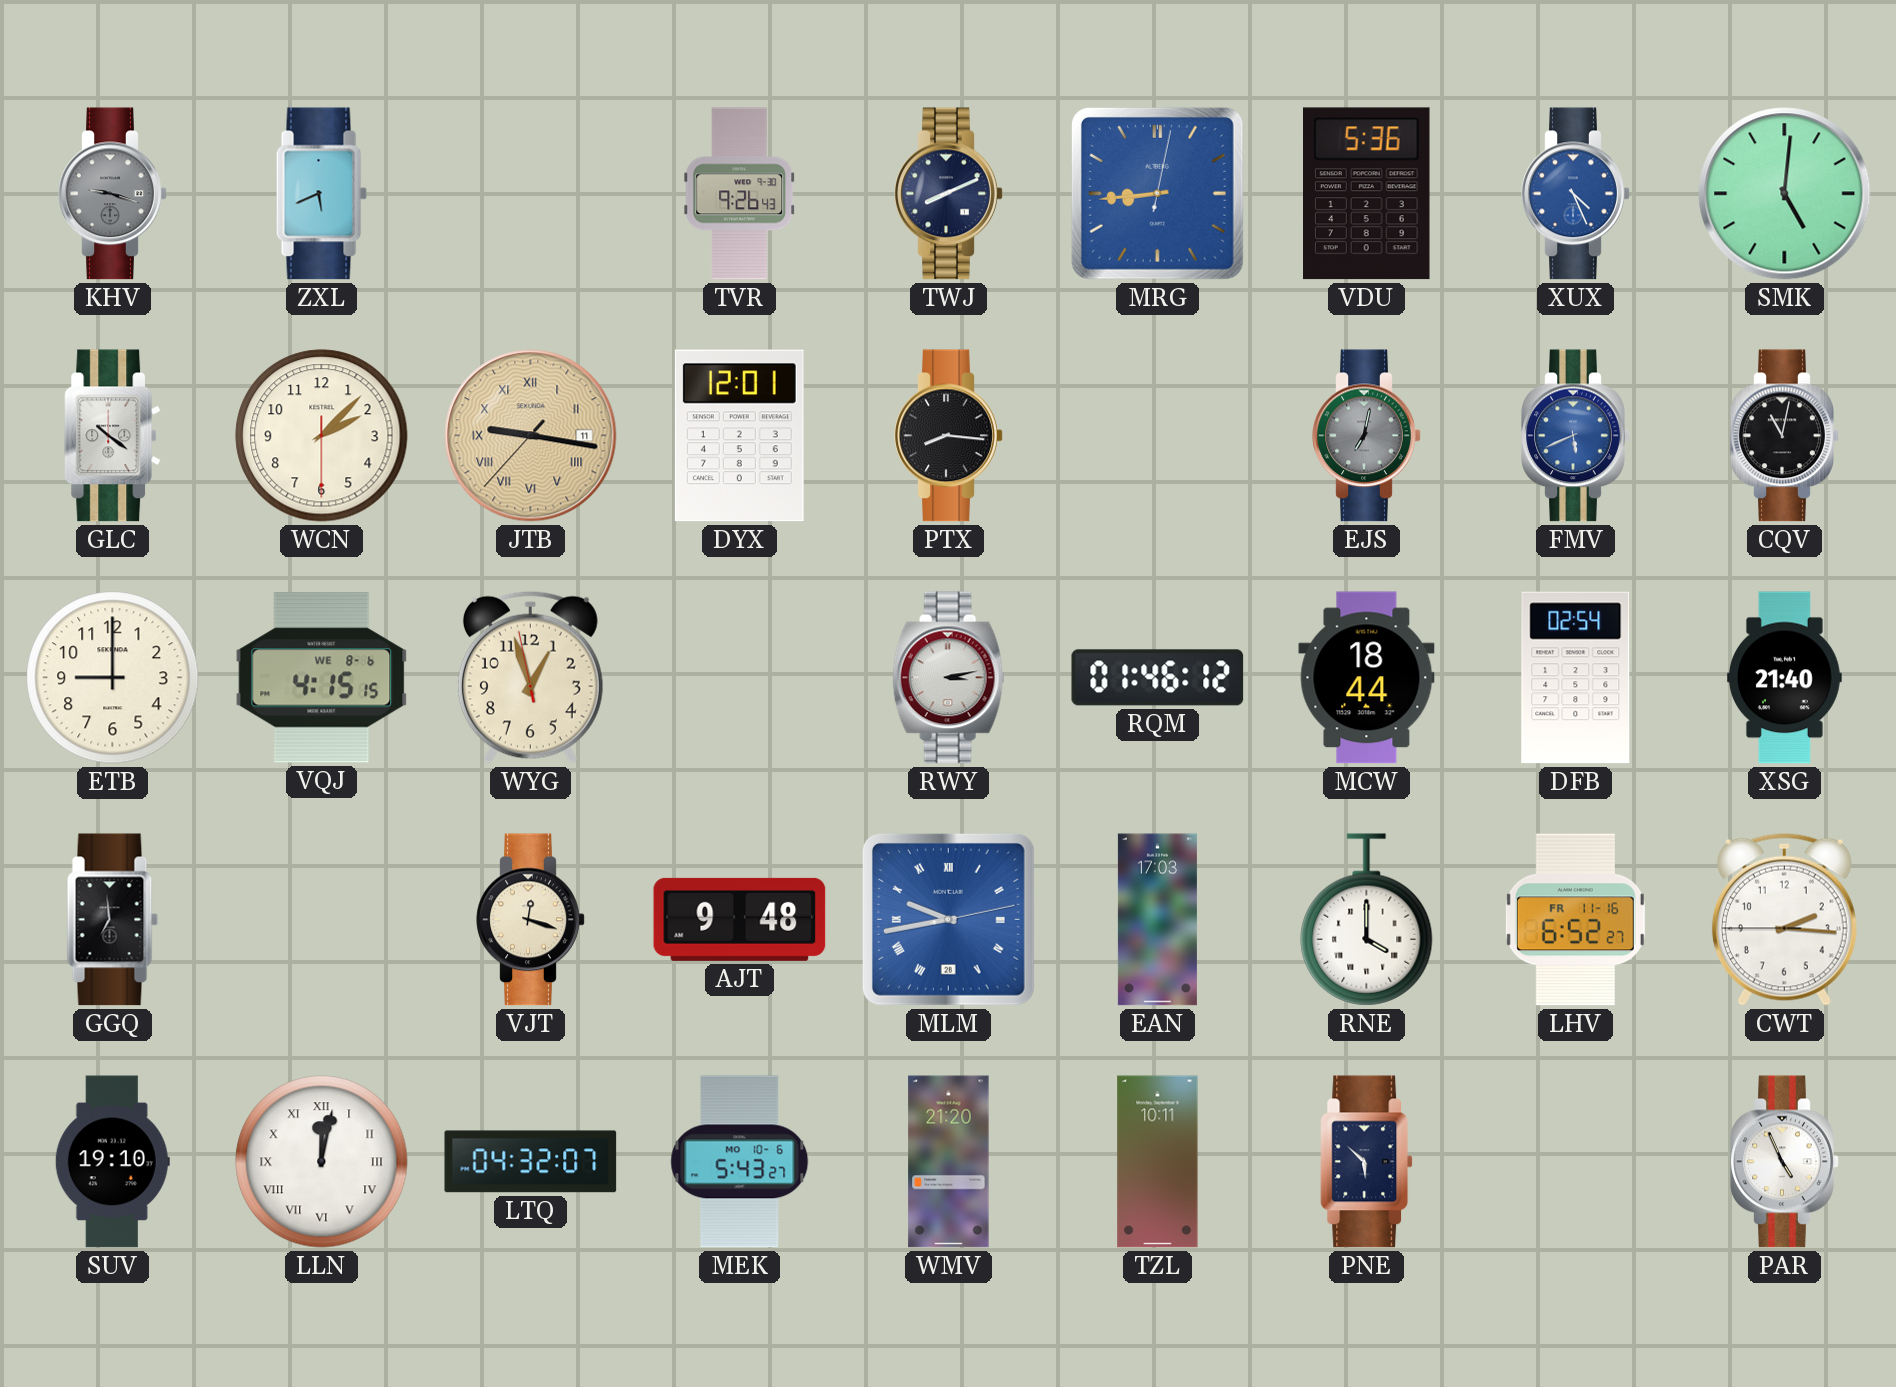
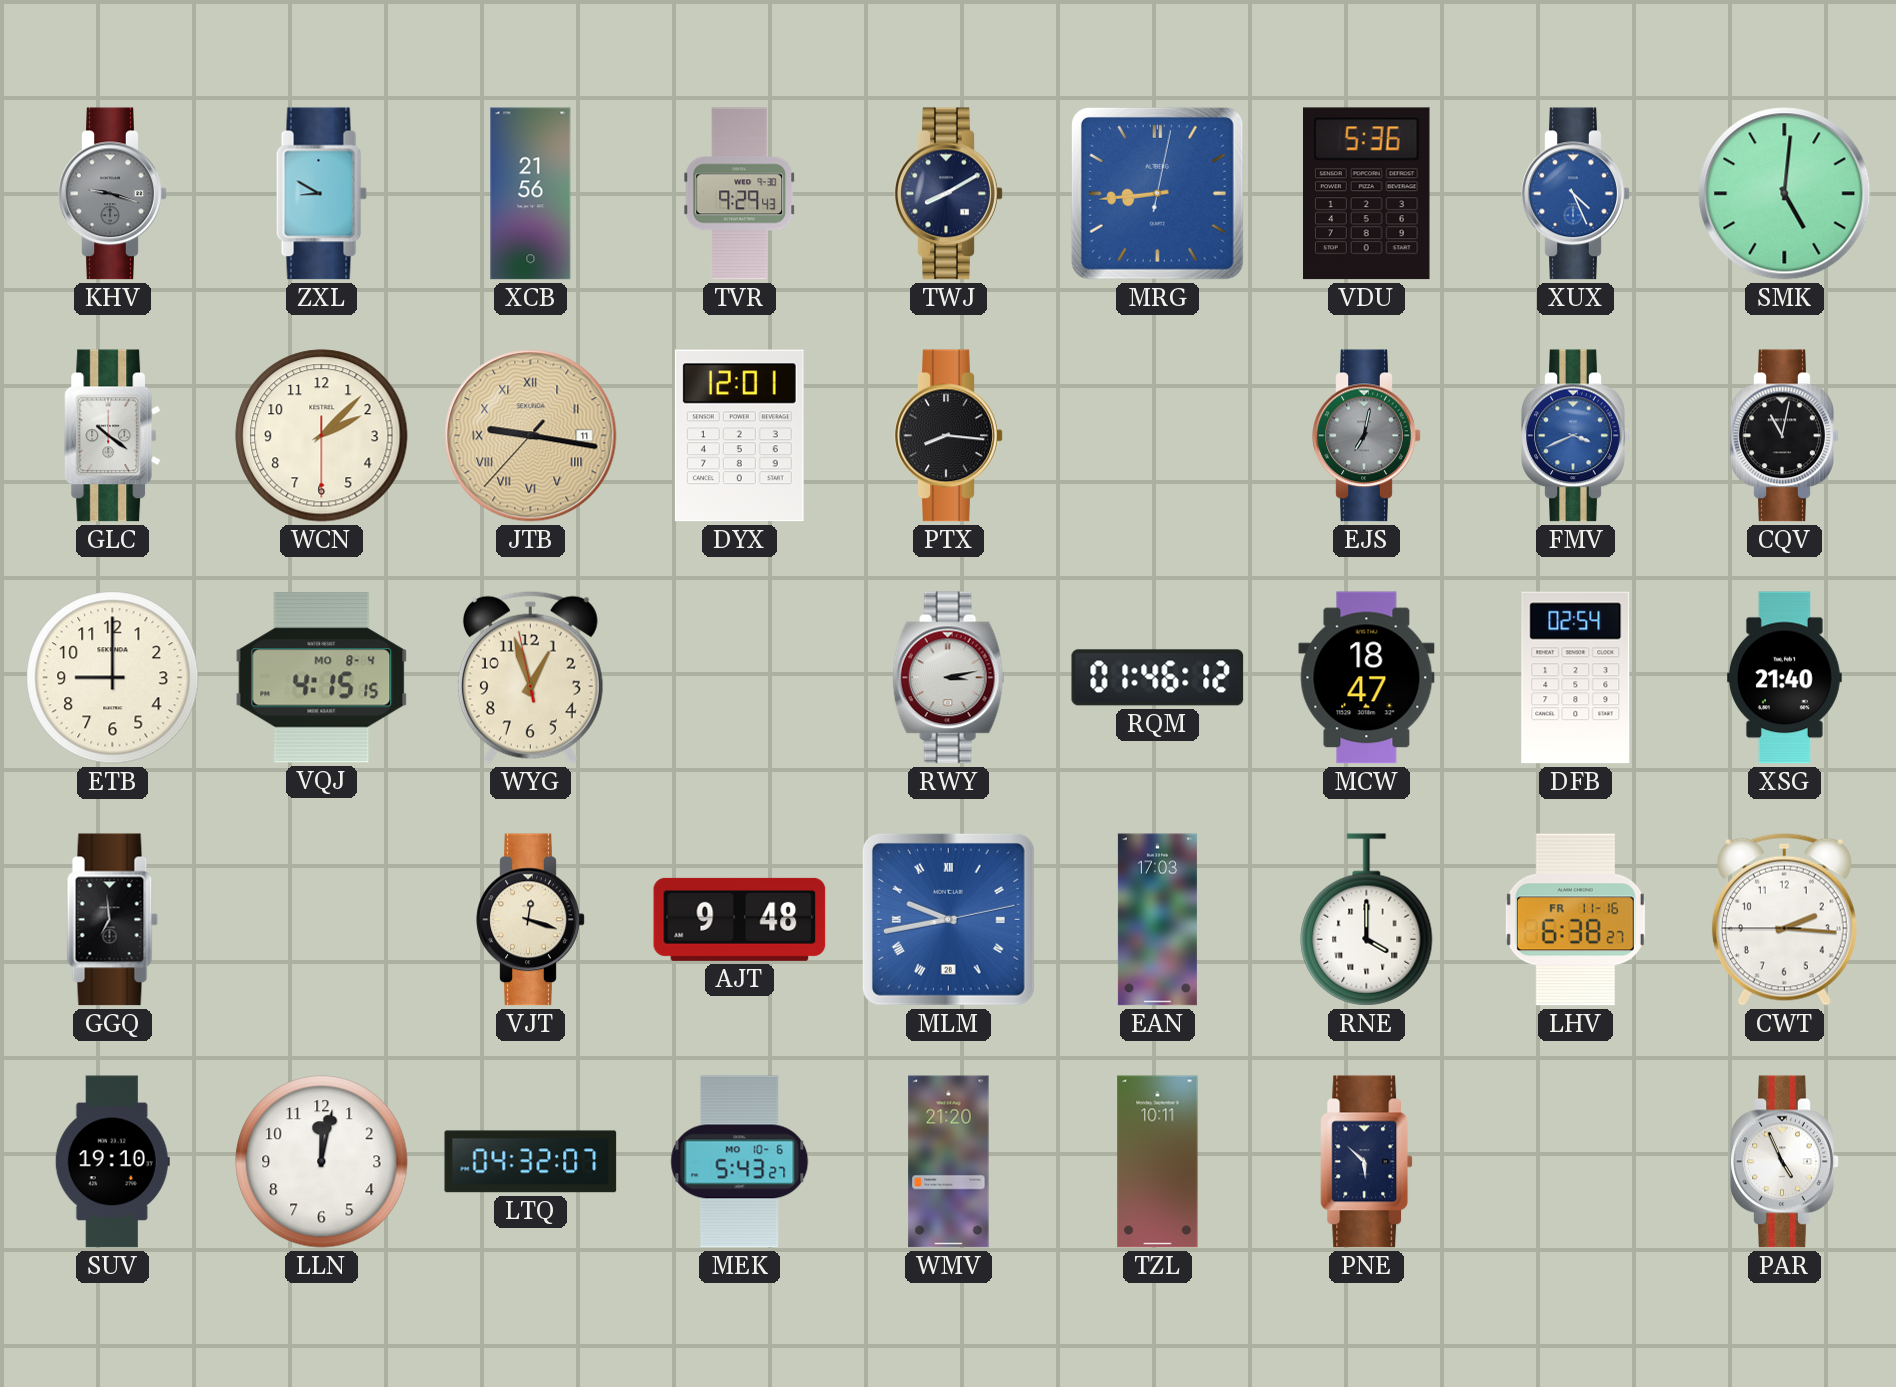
ZXL: 5:41 -> 8:50 (322, 194)
XCB: none -> 21:56 (531, 194)
TVR: 9:26 -> 9:29 (740, 194)
TWJ: 8:11 -> 8:10 (949, 194)
FMV: 5:41 -> 3:41 (1576, 436)
VQJ date: WE 8-6 -> MO 8-4 (322, 678)
MCW: 18:44 -> 18:47 (1367, 678)
LHV: 6:52 -> 6:38 (1575, 920)
LLN numerals: Roman -> Arabic (322, 1162)
